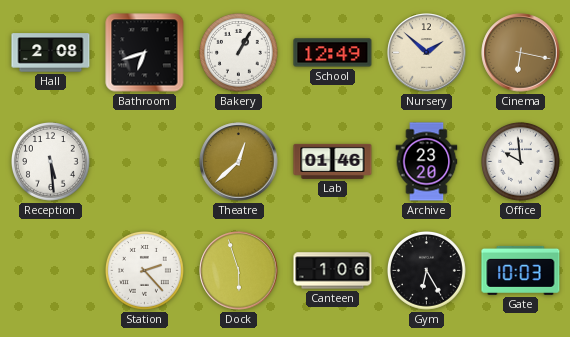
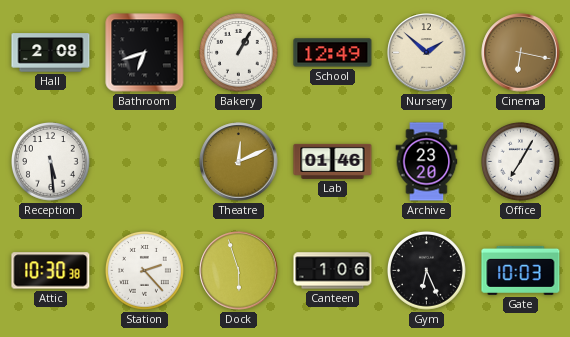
Theatre: 12:38 -> 12:11 (239, 162)
Office: 9:59 -> 7:05 (521, 162)
Attic: none -> 10:30 (51, 271)
Gym: 6:25 -> 6:26 (427, 271)
